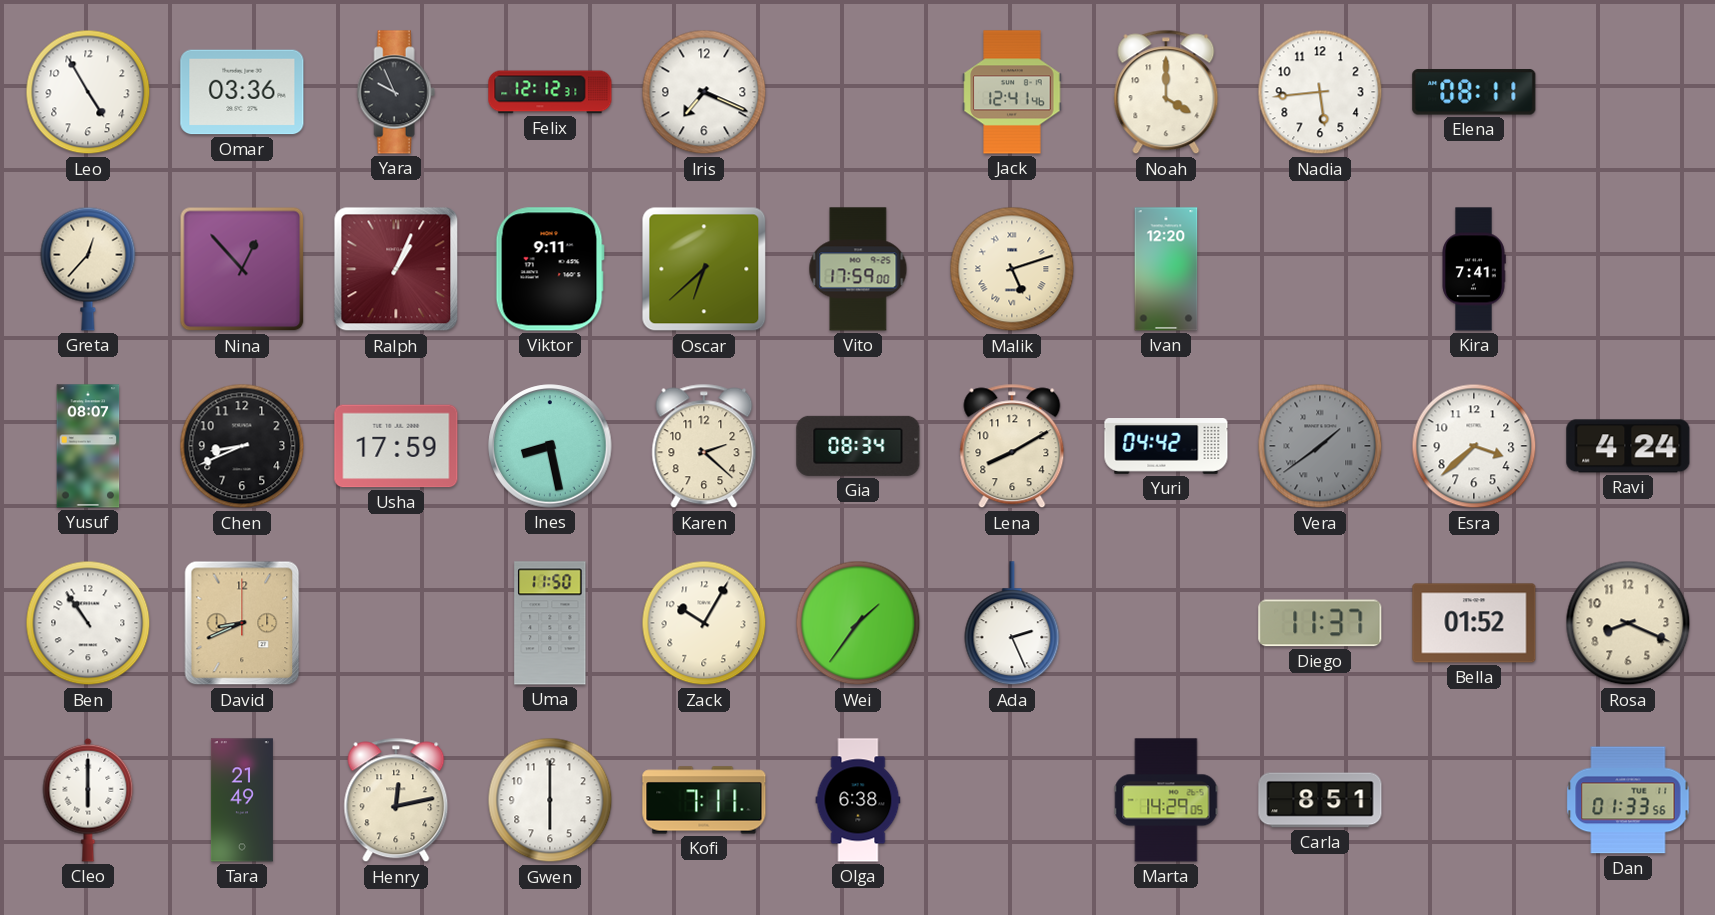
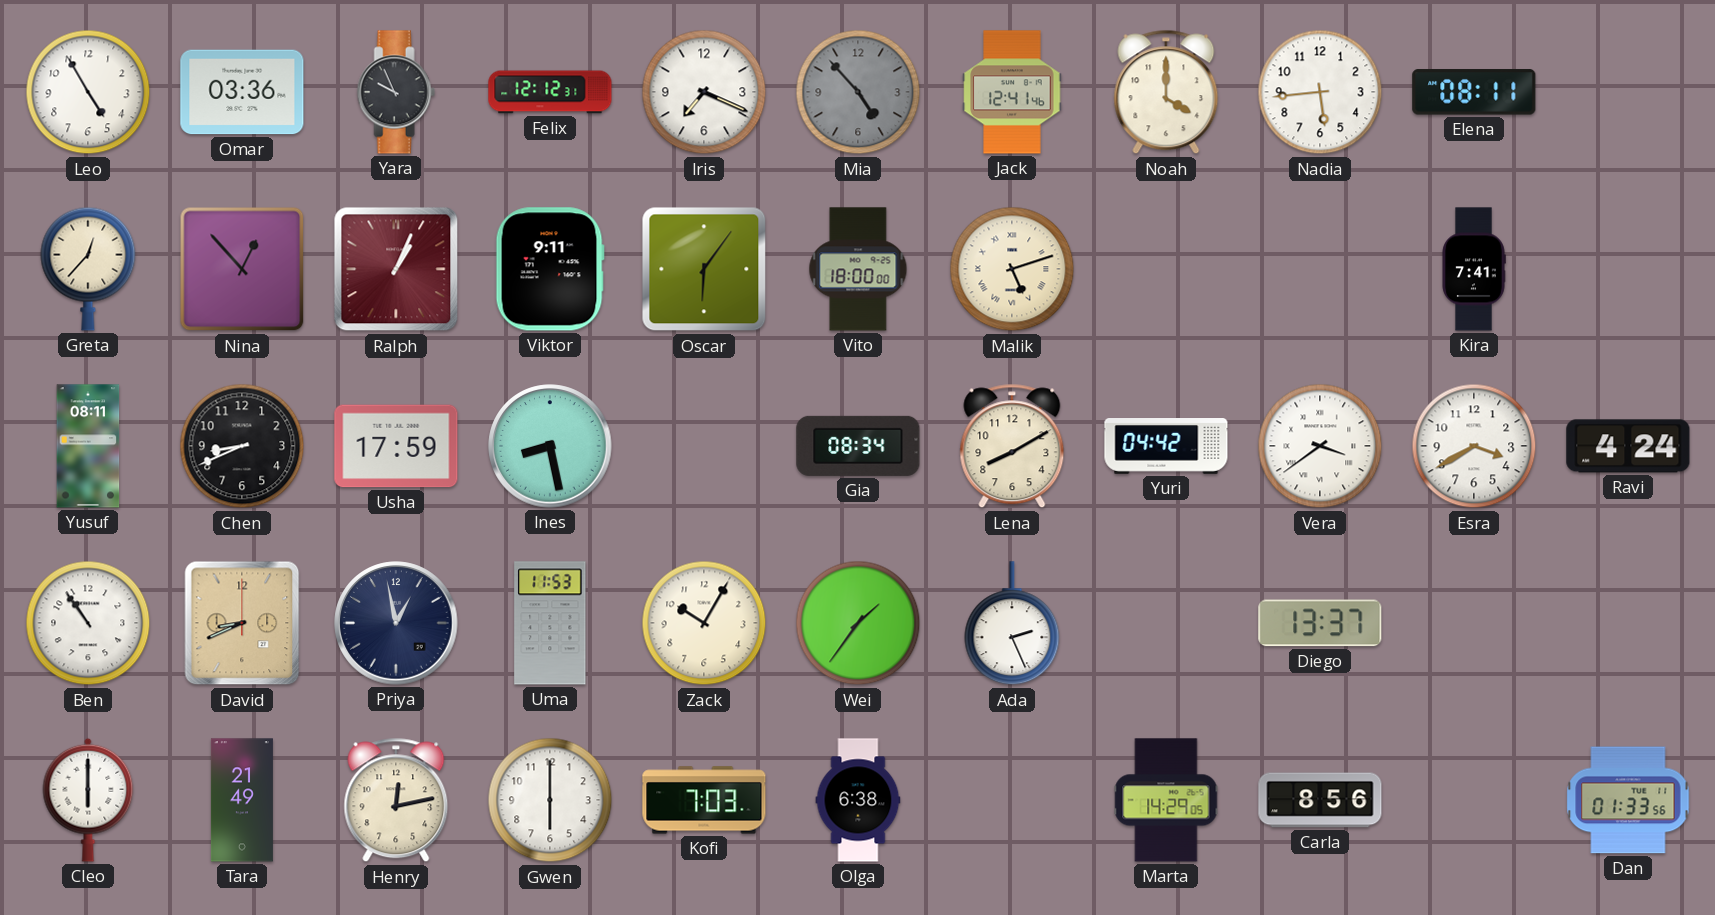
Mia: none -> 4:53 (858, 92)
Oscar: 6:38 -> 6:06 (704, 269)
Vito: 17:59 -> 18:00 (858, 269)
Ivan: 12:20 -> none (1166, 269)
Yusuf: 08:07 -> 08:11 (88, 446)
Karen: 2:22 -> none (704, 446)
Vera: 1:39 -> 3:39 (1320, 446)
Vera dial: grey -> white (1320, 446)
Esra: 3:38 -> 3:40 (1474, 446)
Priya: none -> 12:58 (396, 623)
Uma: 11:50 -> 11:53 (550, 623)
Diego: 11:37 -> 13:37 (1320, 623)
Bella: 01:52 -> none (1474, 623)
Rosa: 8:19 -> none (1628, 623)
Kofi: 7:11 -> 7:03 (704, 800)
Carla: 8:51 -> 8:56 (1320, 800)
